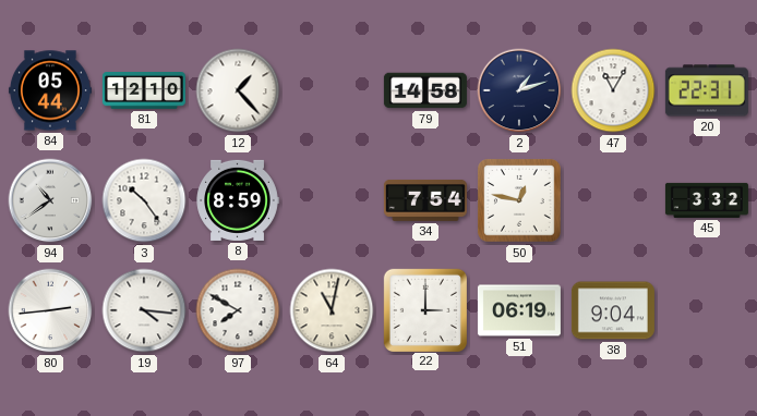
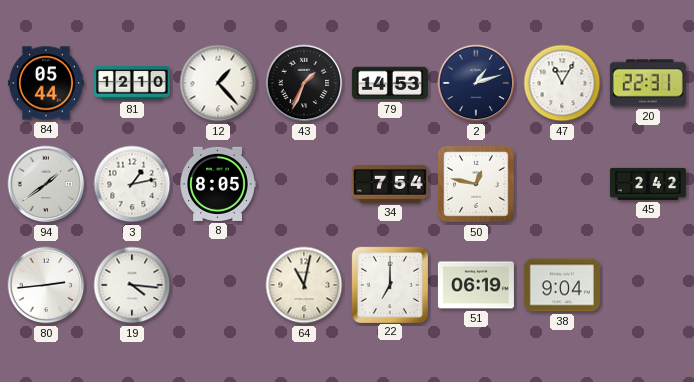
43: none -> 1:34 (304, 83)
79: 14:58 -> 14:53 (390, 83)
94: 10:39 -> 1:39 (46, 184)
3: 10:24 -> 1:13 (132, 184)
8: 8:59 -> 8:05 (218, 184)
45: 3:32 -> 2:42 (648, 184)
97: 7:50 -> none (238, 310)
22: 3:00 -> 7:00 (389, 284)
